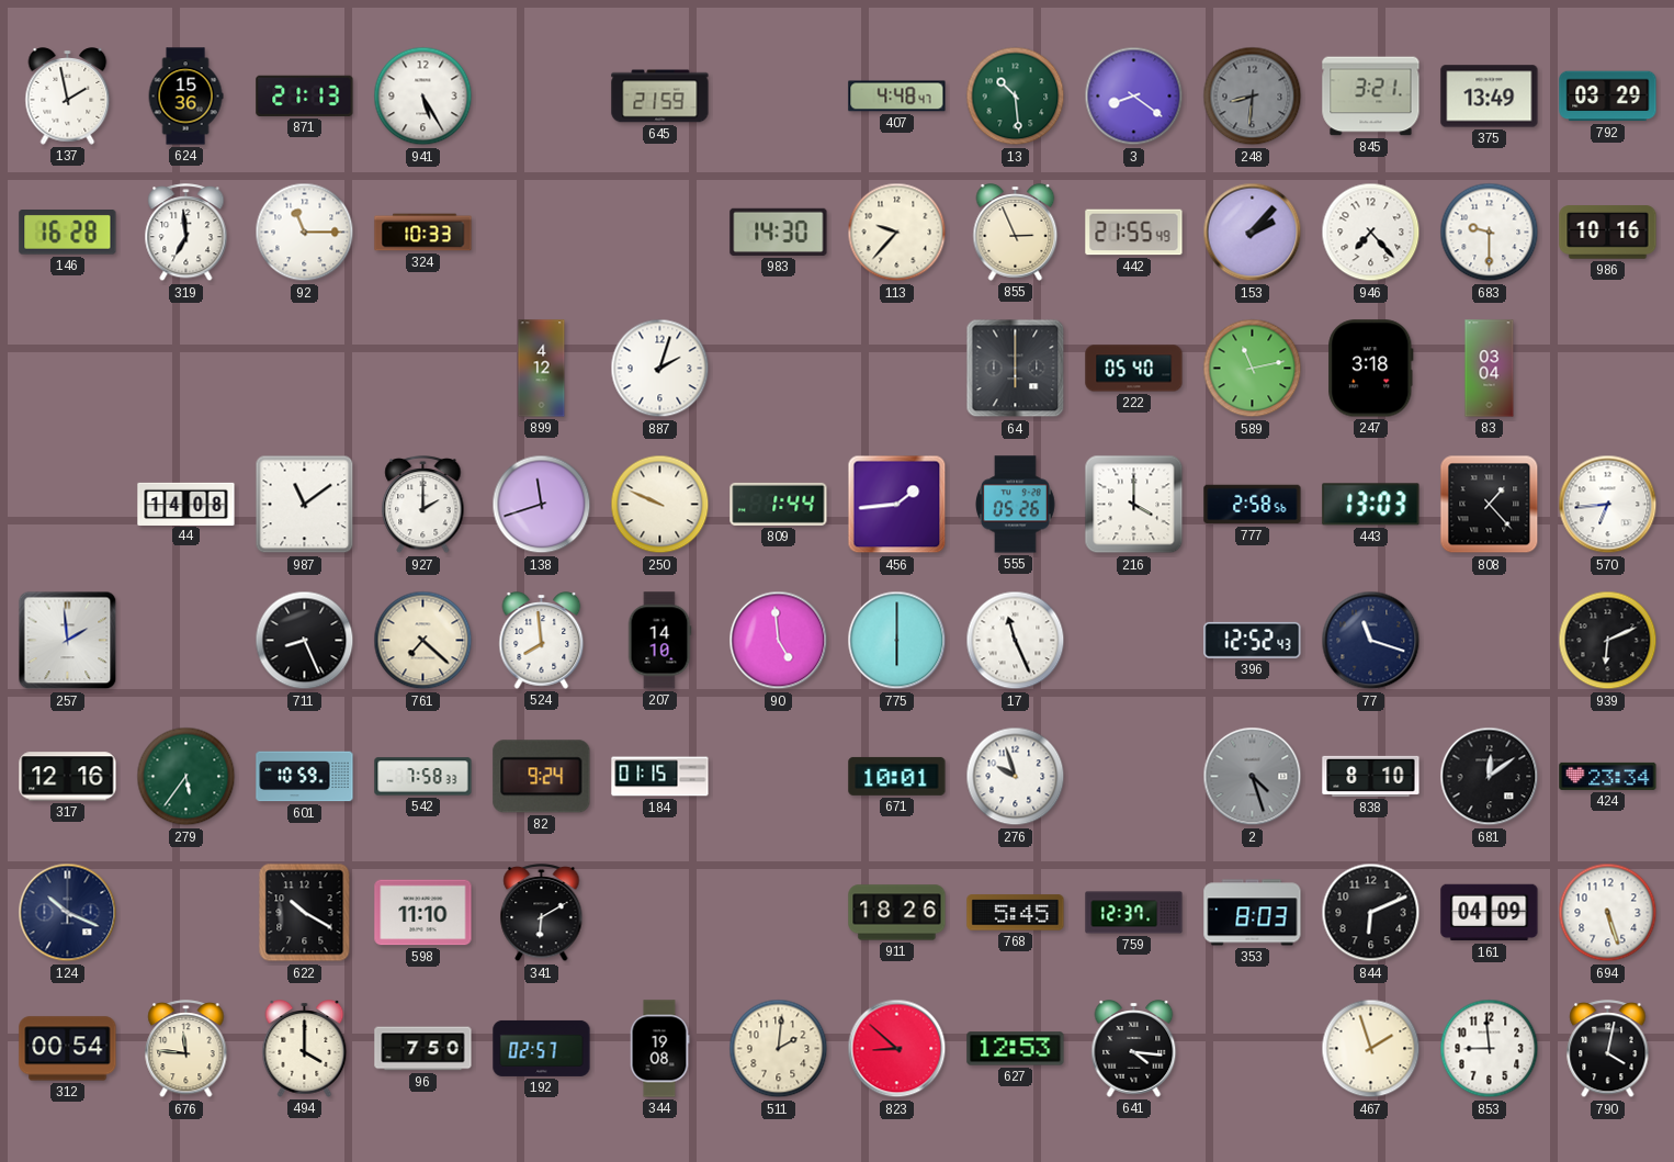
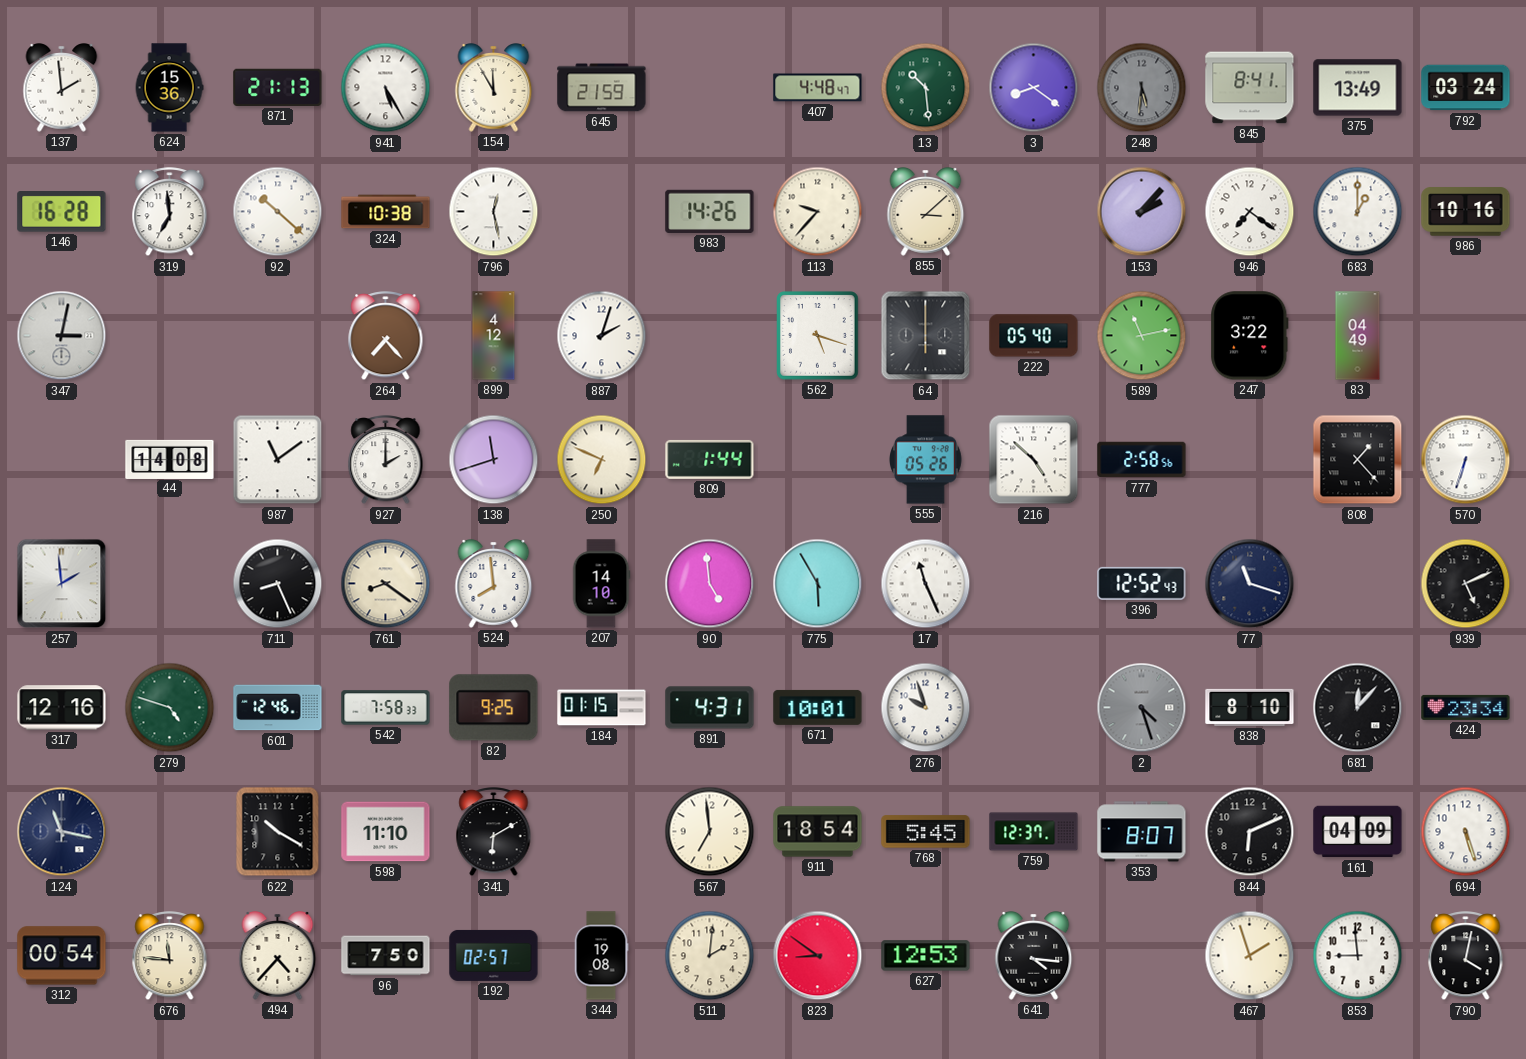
137: 1:58 -> 1:59 (62, 88)
154: none -> 11:55 (494, 88)
248: 8:31 -> 5:31 (1142, 88)
845: 3:21 -> 8:41 (1250, 88)
792: 03:29 -> 03:24 (1466, 88)
92: 11:15 -> 10:22 (278, 212)
324: 10:33 -> 10:38 (386, 212)
796: none -> 12:28 (494, 212)
983: 14:30 -> 14:26 (710, 211)
855: 2:56 -> 3:08 (926, 212)
442: 21:55 -> none (1134, 233)
946: 7:23 -> 7:21 (1250, 212)
683: 9:30 -> 1:00 (1358, 212)
347: none -> 3:02 (62, 336)
264: none -> 7:23 (386, 336)
562: none -> 5:18 (818, 336)
247: 3:18 -> 3:22 (1250, 336)
83: 03:04 -> 04:49 (1358, 336)
250: 9:49 -> 6:49 (602, 460)
456: 1:44 -> none (897, 505)
216: 4:00 -> 4:52 (1034, 460)
443: 13:03 -> none (1371, 505)
570: 6:44 -> 6:33 (1466, 460)
761: 7:22 -> 8:21 (386, 584)
775: 6:00 -> 5:55 (818, 584)
939: 6:11 -> 5:11 (1466, 584)
279: 5:36 -> 4:48 (170, 708)
601: 10:59 -> 12:46 (278, 708)
82: 9:24 -> 9:25 (494, 708)
891: none -> 4:31 (710, 708)
681: 12:09 -> 12:07 (1358, 708)
124: 10:19 -> 11:17 (62, 832)
567: none -> 6:59 (710, 832)
911: 18:26 -> 18:54 (818, 832)
353: 8:03 -> 8:07 (1142, 832)
494: 4:00 -> 4:37 (278, 956)
823: 8:52 -> 8:51 (818, 956)
